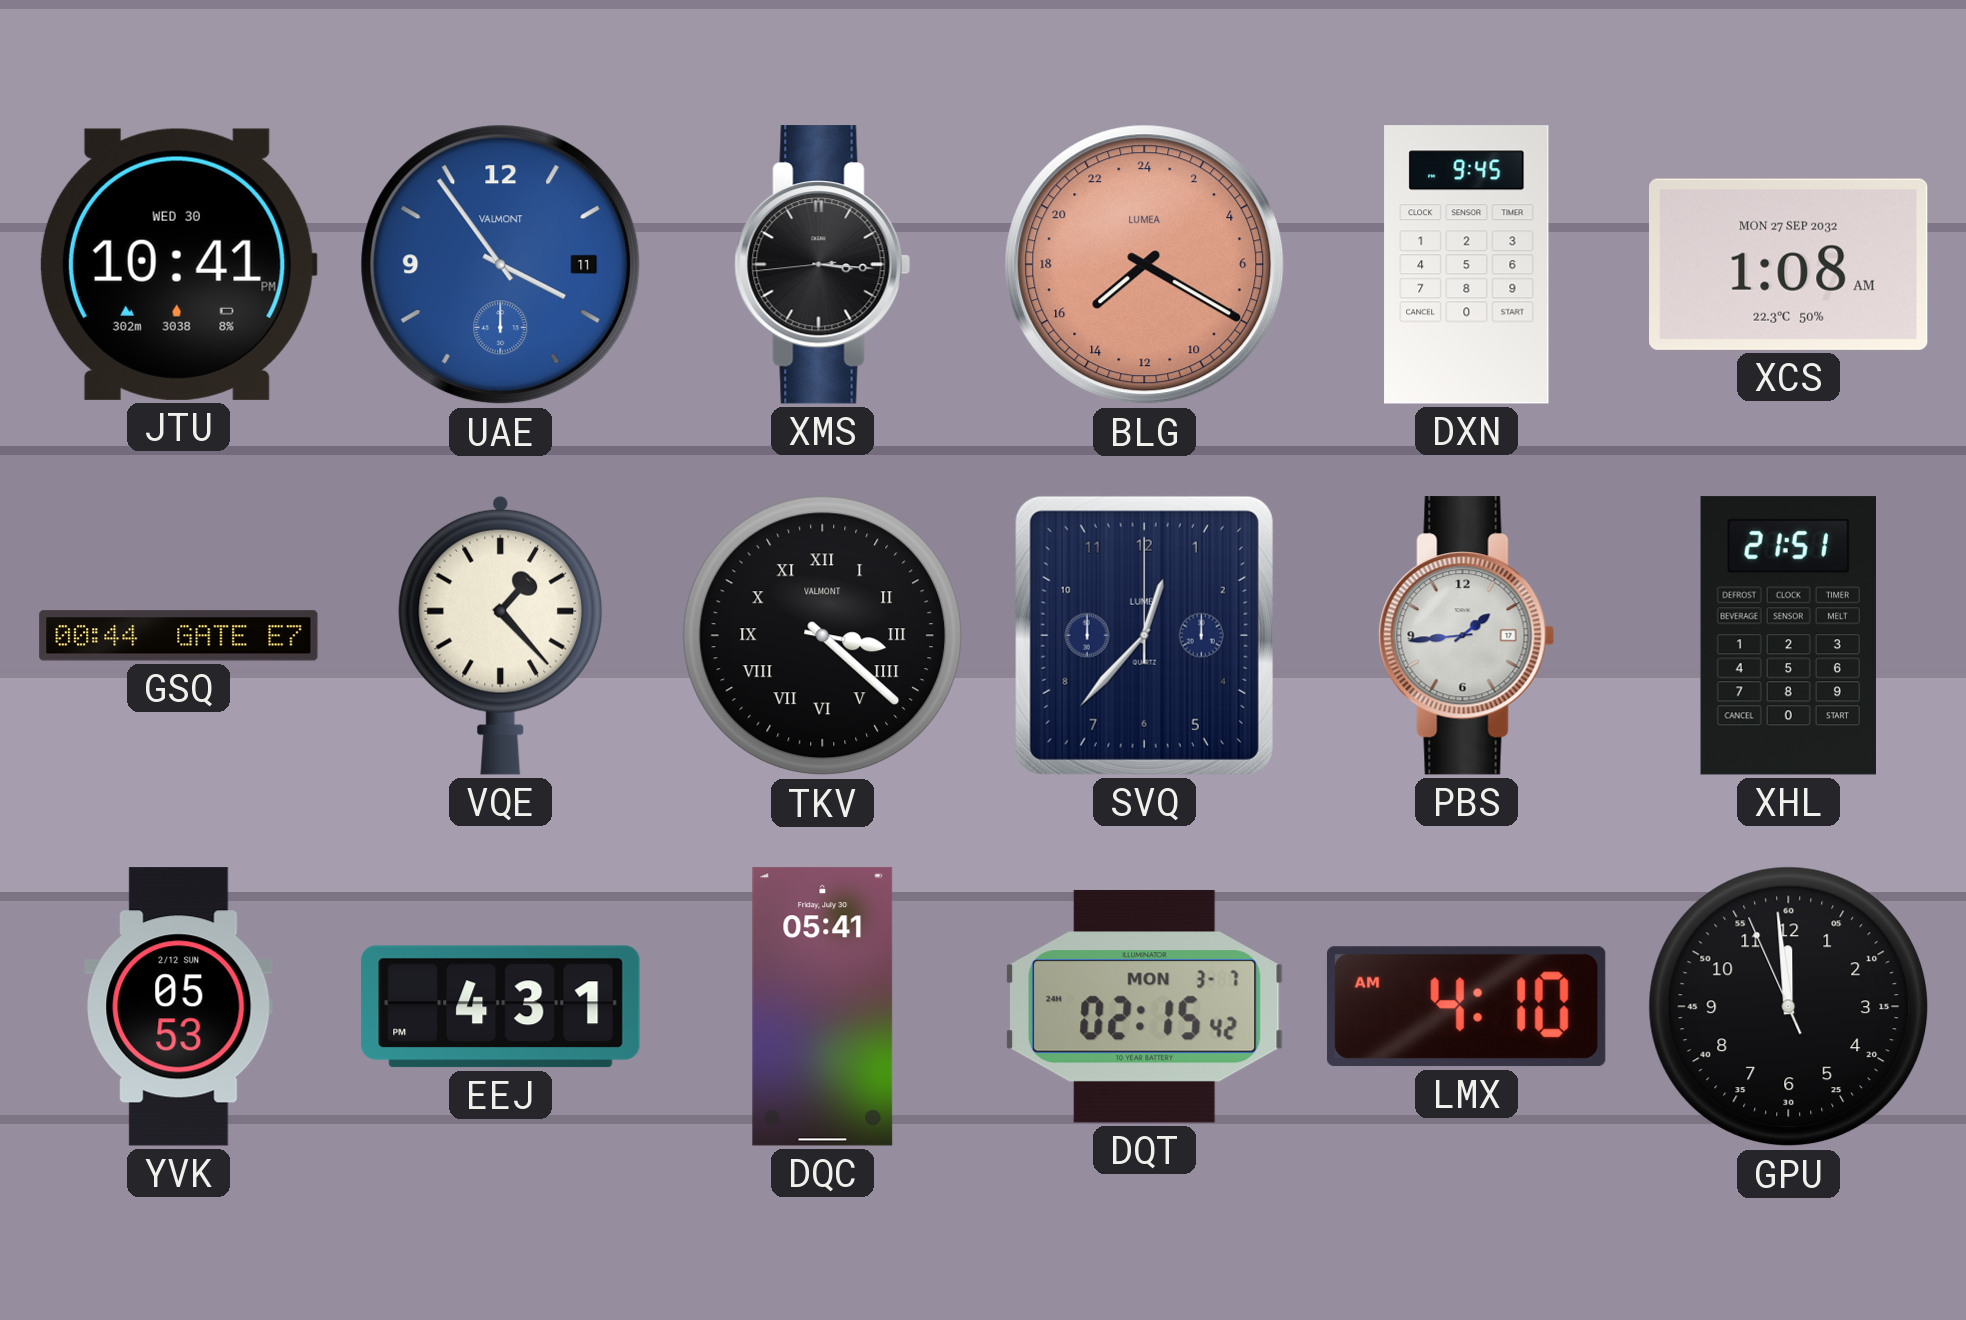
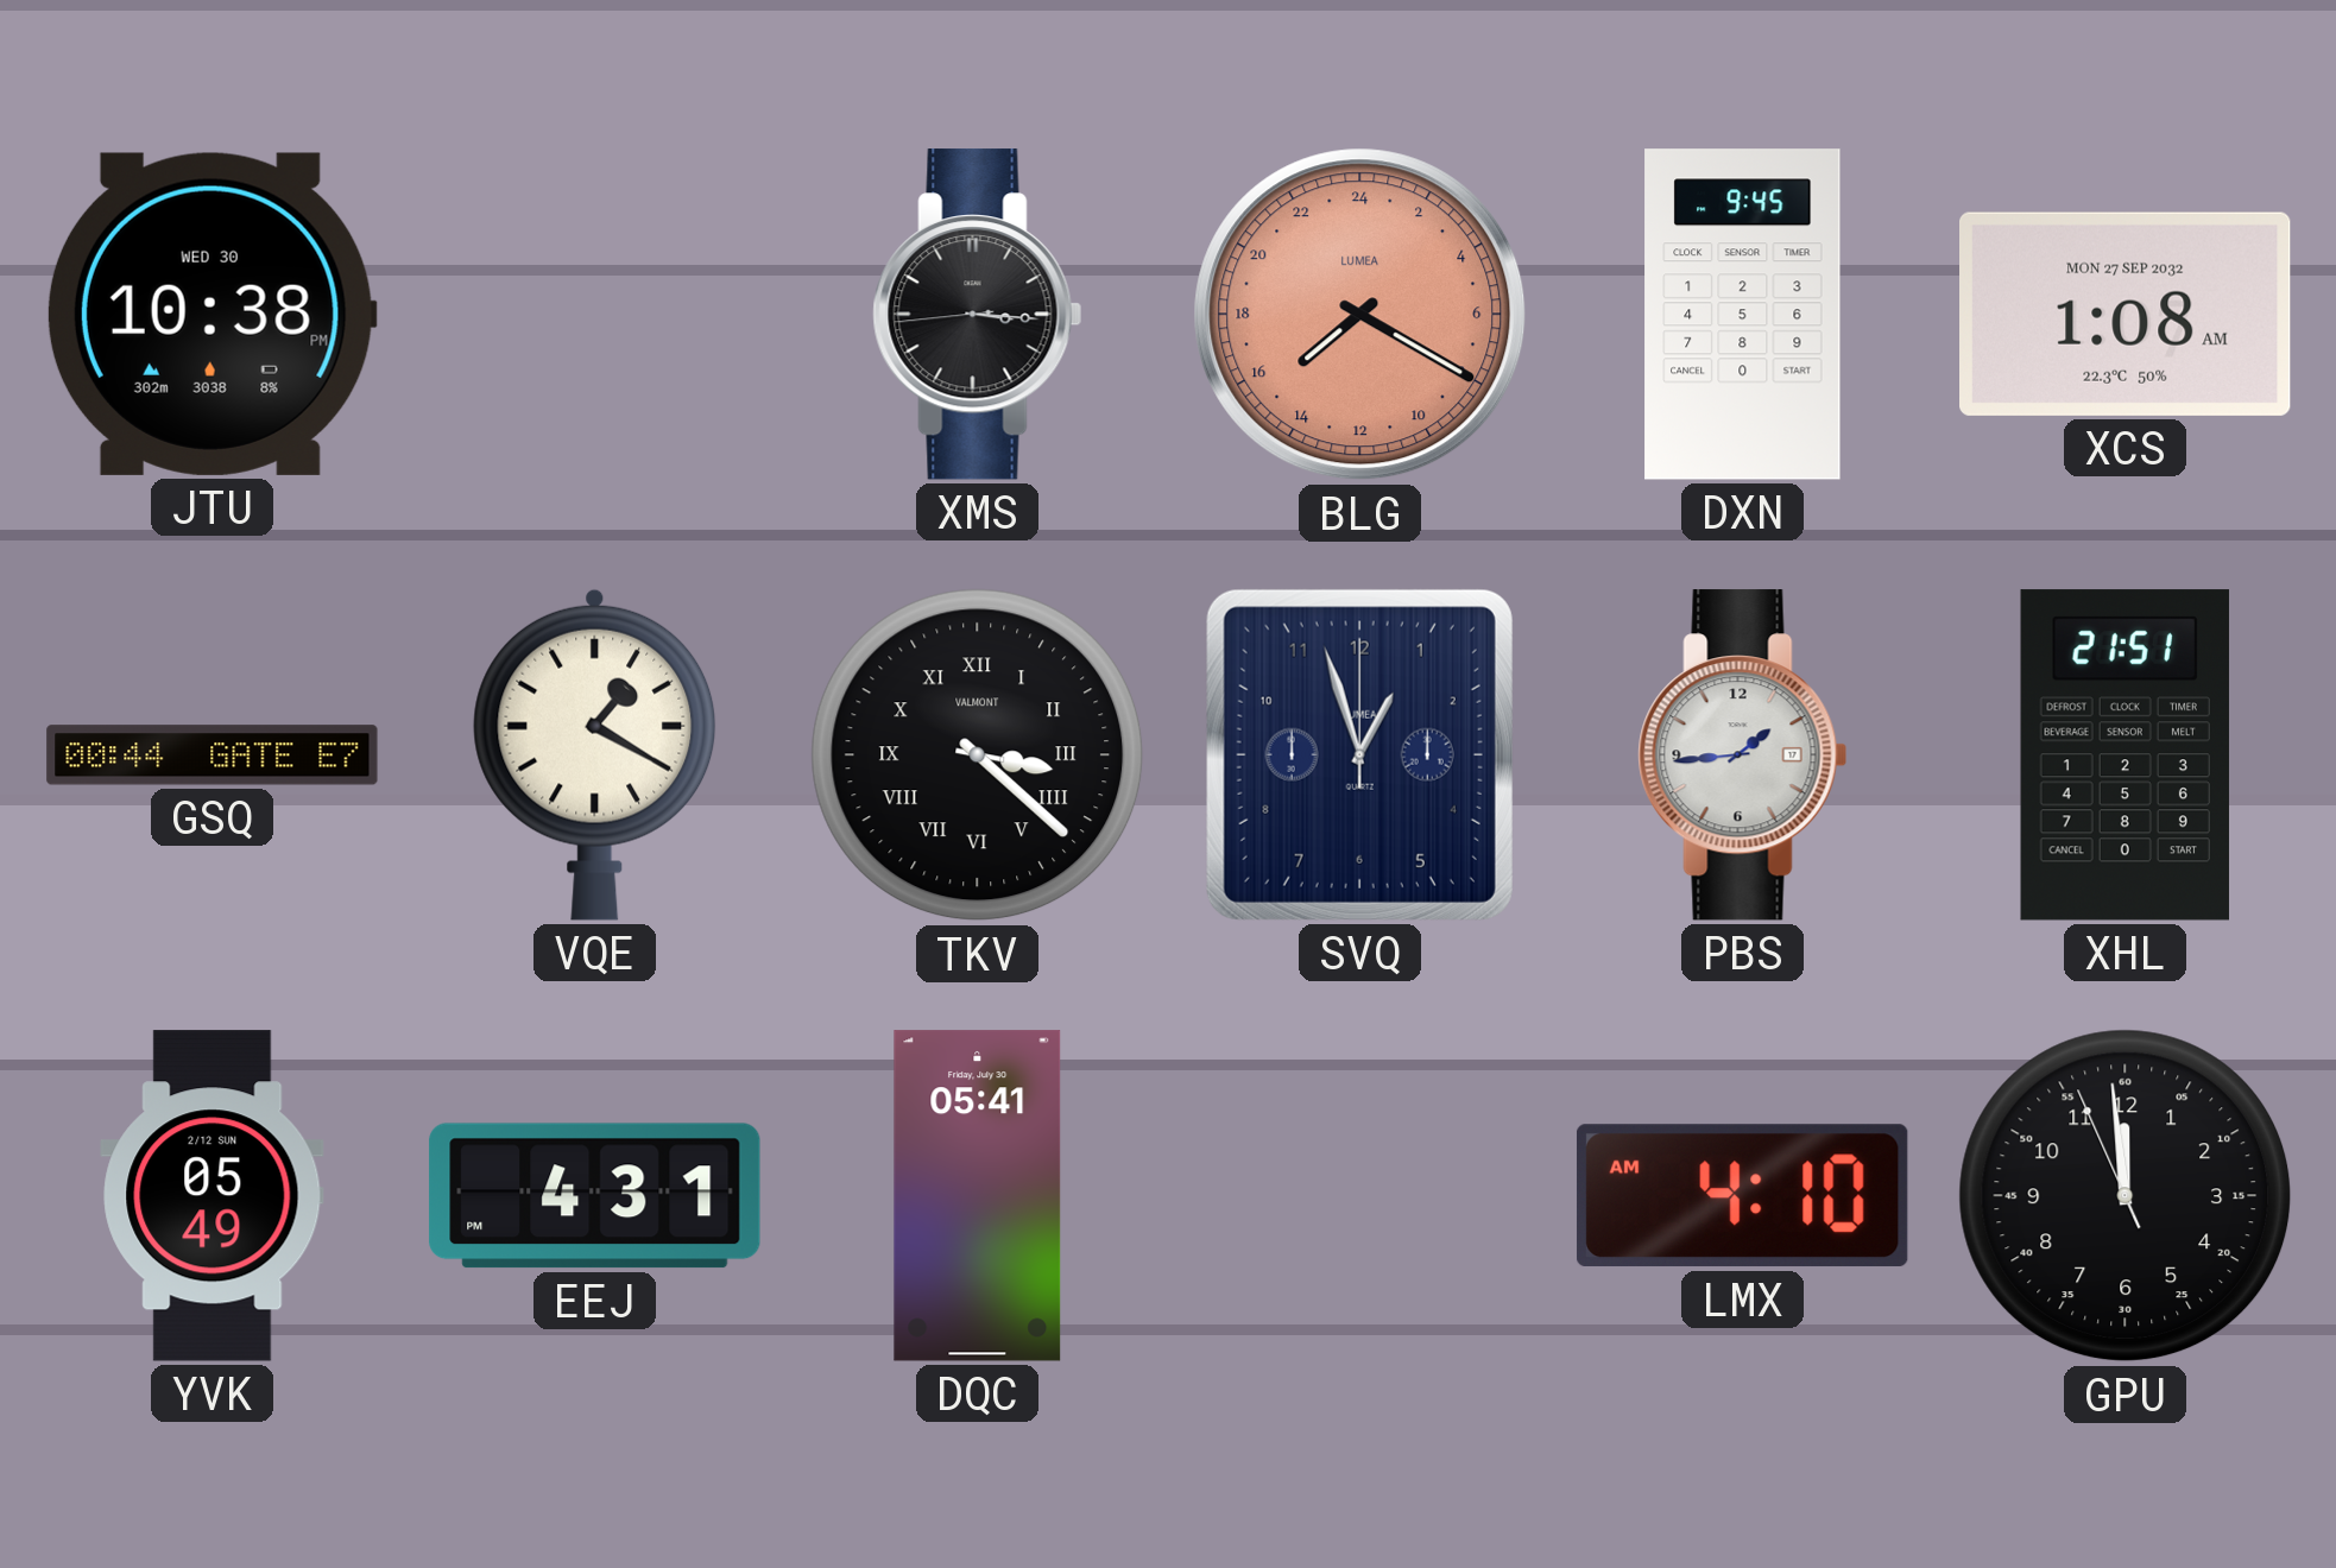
JTU: 10:41 -> 10:38 (211, 314)
UAE: 3:54 -> none (501, 265)
VQE: 1:23 -> 1:20 (595, 754)
SVQ: 12:37 -> 12:57 (1359, 754)
YVK: 05:53 -> 05:49 (213, 1196)
DQT: 02:15 -> none (1145, 1006)
